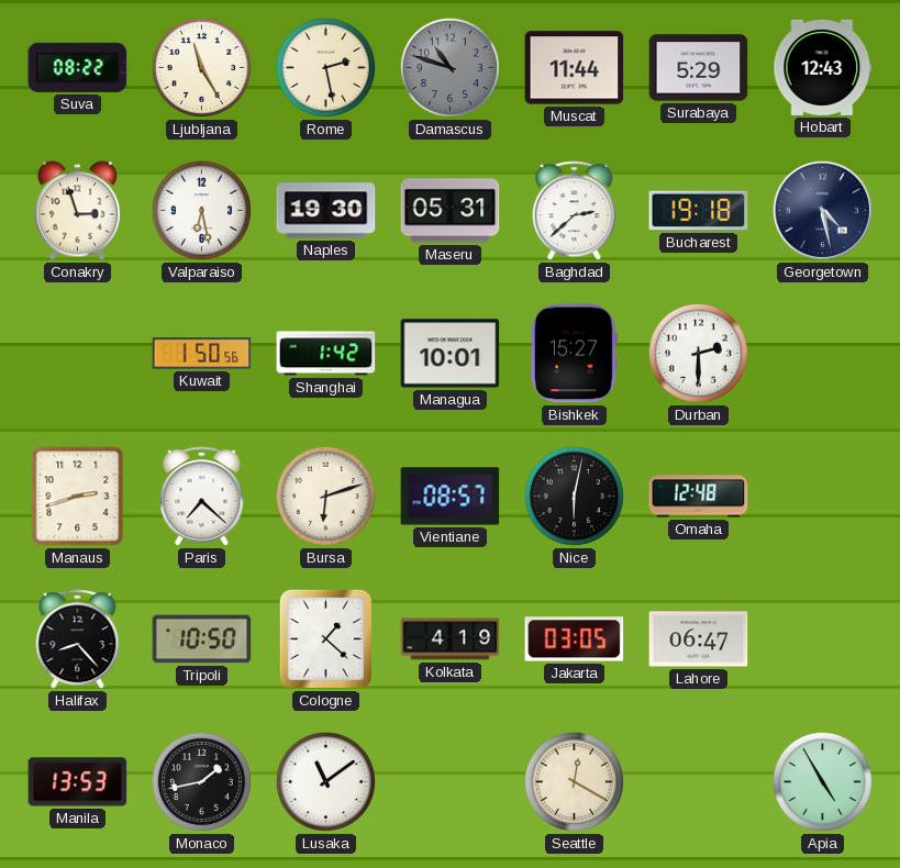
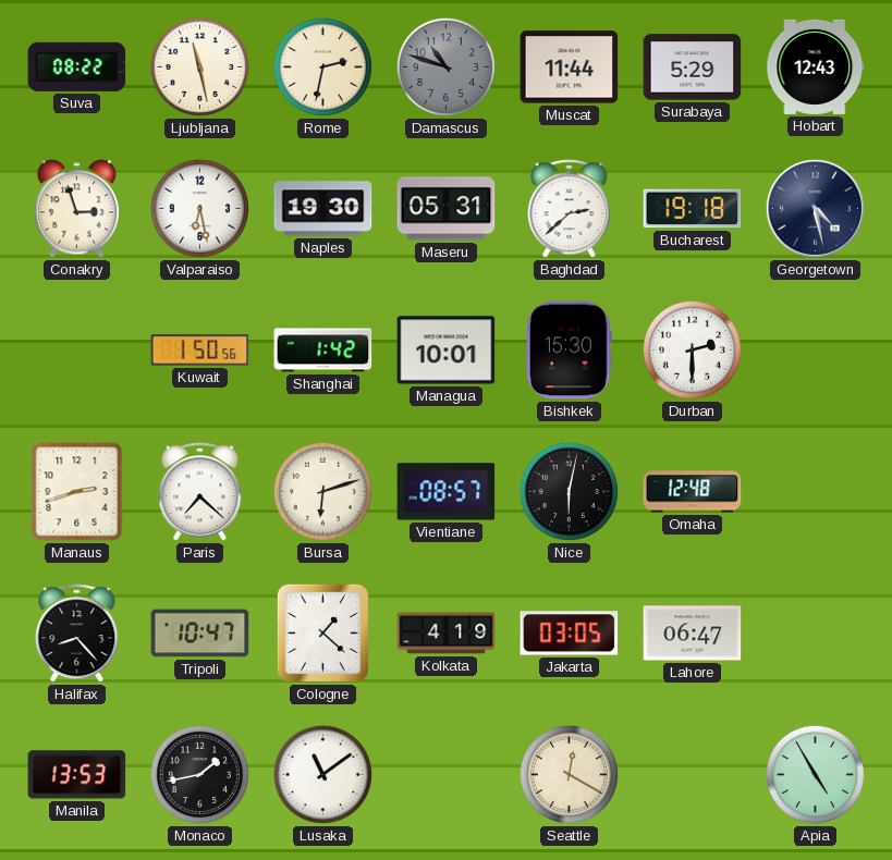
Ljubljana: 11:25 -> 11:28 (199, 66)
Rome: 2:28 -> 2:32 (322, 66)
Bishkek: 15:27 -> 15:30 (569, 351)
Tripoli: 10:50 -> 10:47 (200, 634)
